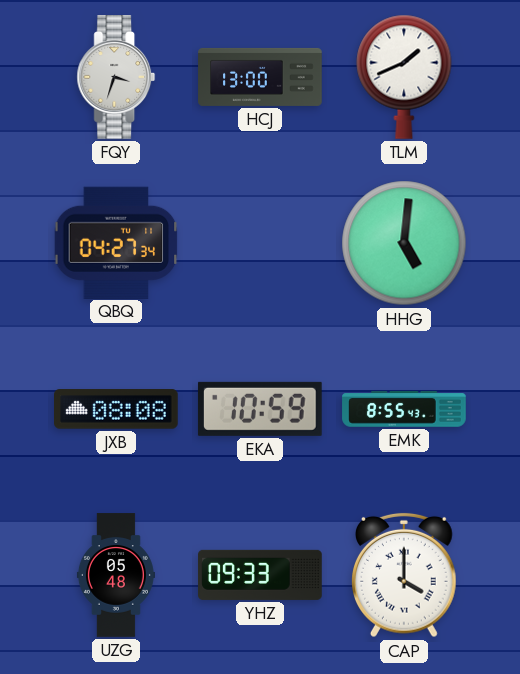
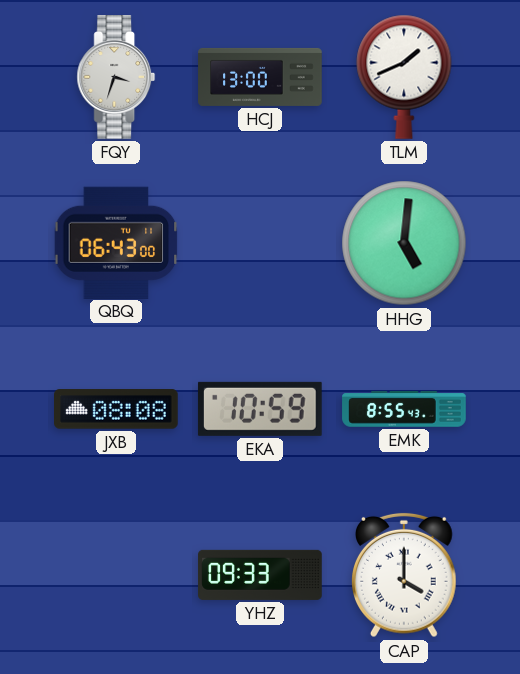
QBQ: 04:27 -> 06:43 (116, 242)
UZG: 05:48 -> none (116, 575)
